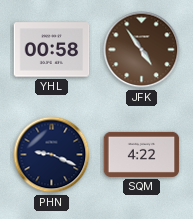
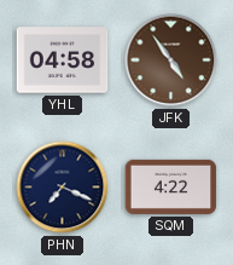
YHL: 00:58 -> 04:58 (63, 61)
PHN: 9:19 -> 7:19 (63, 188)
